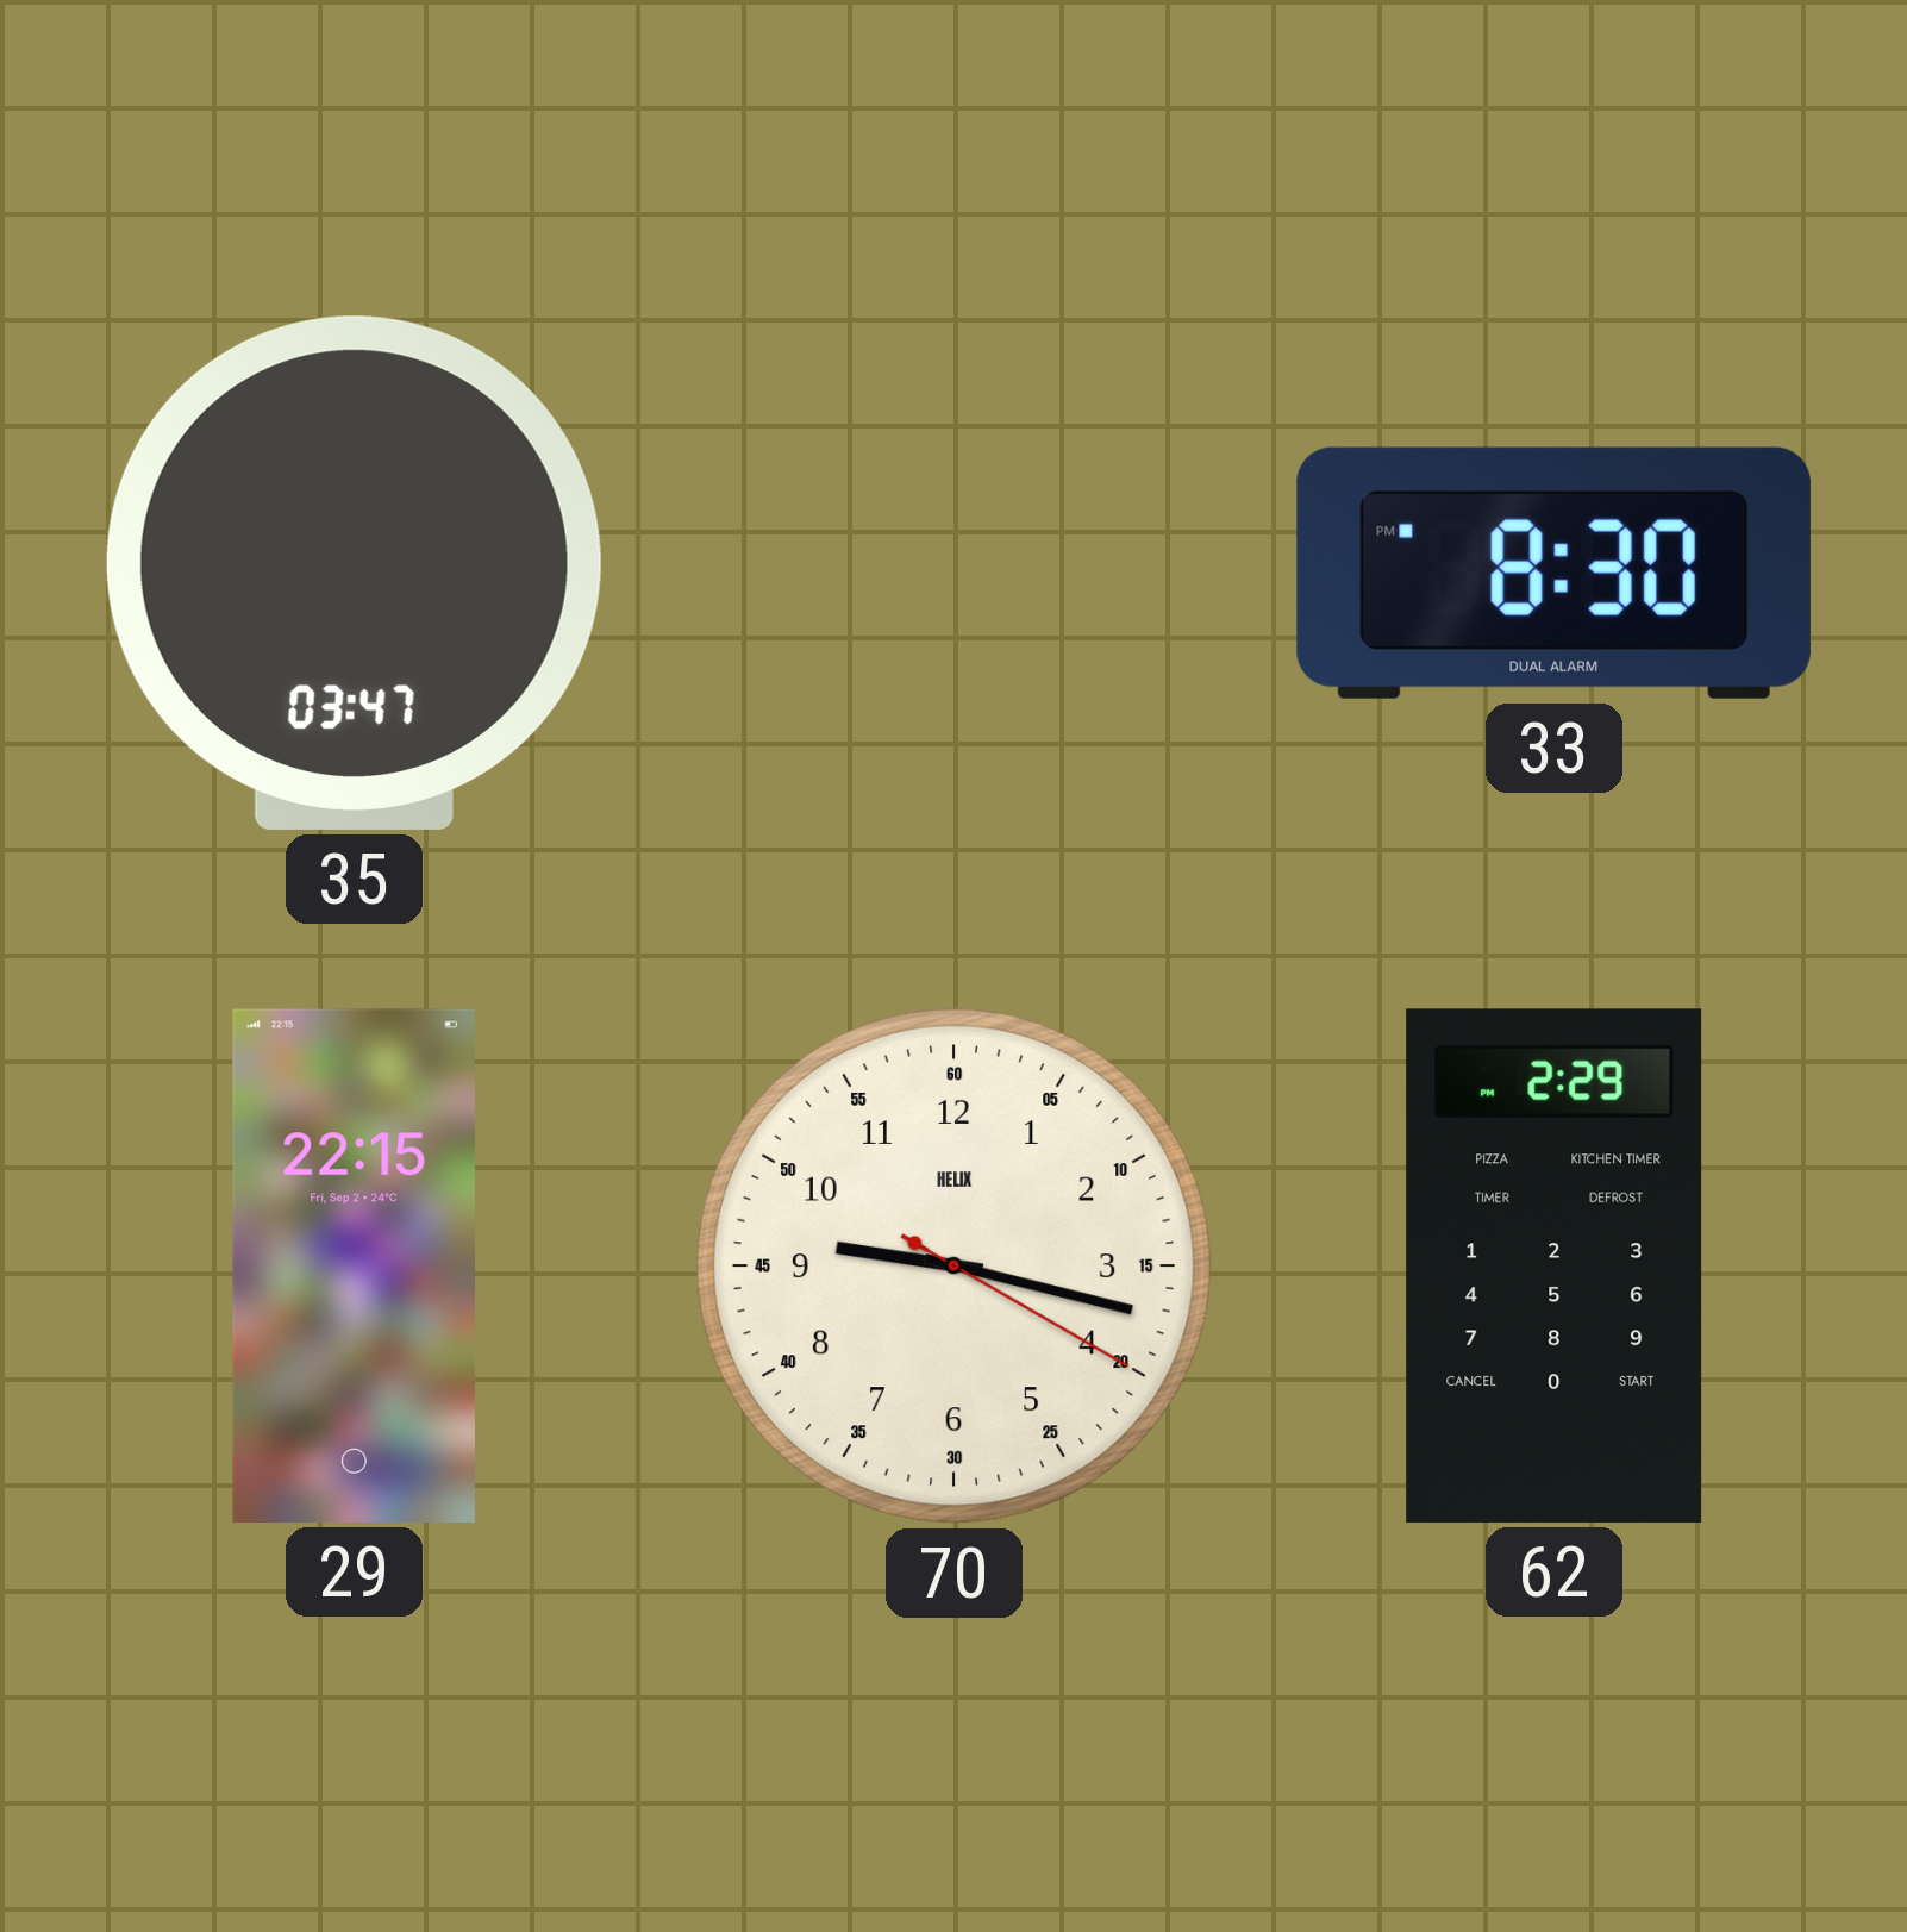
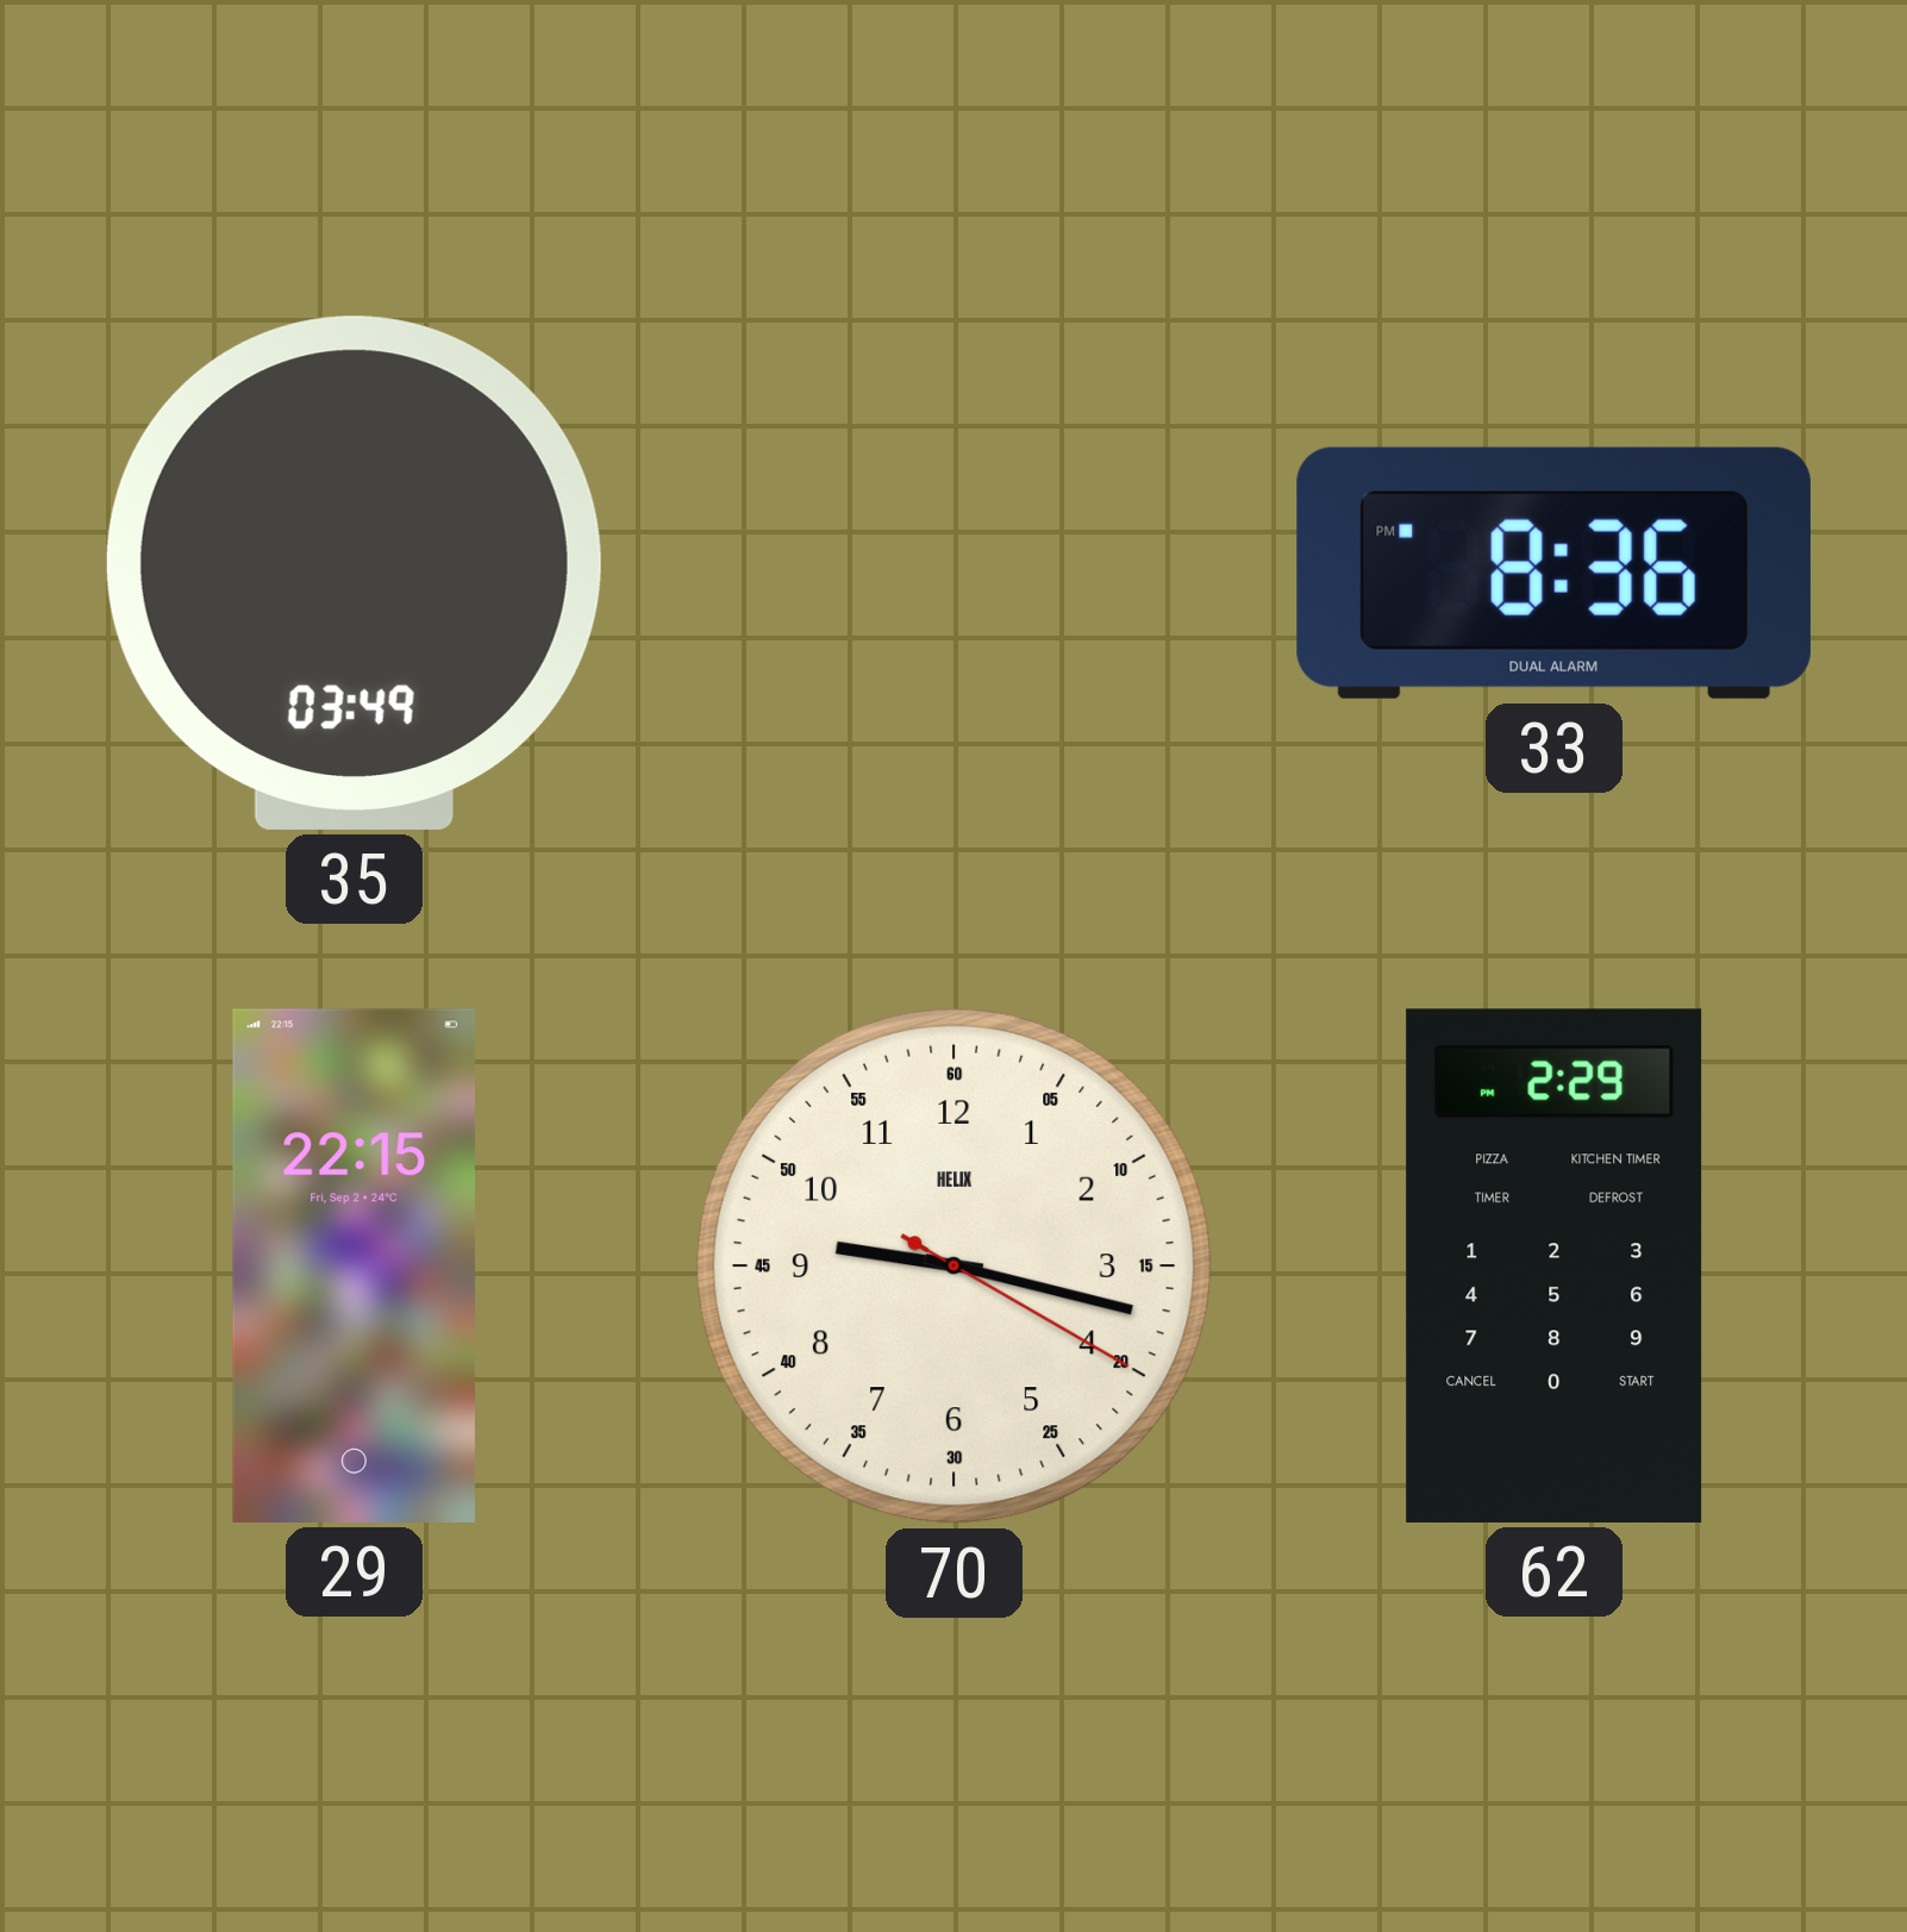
35: 03:47 -> 03:49 (354, 573)
33: 8:30 -> 8:36 (1553, 573)
